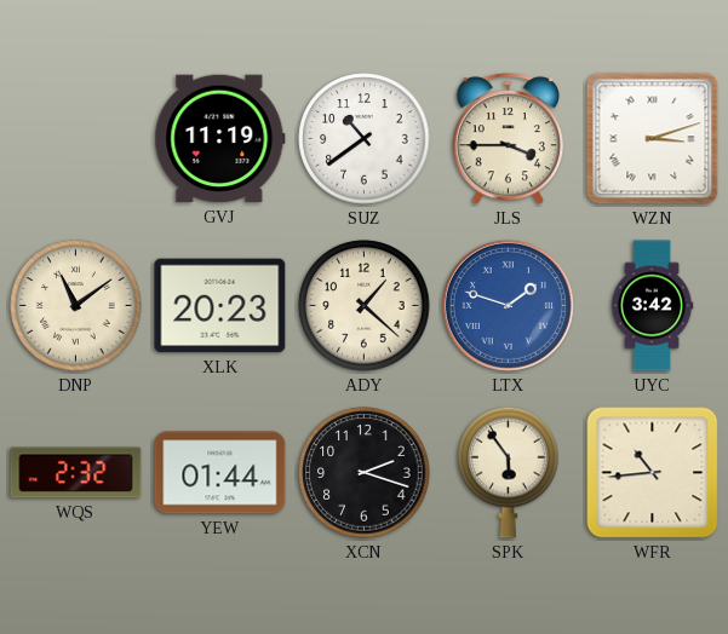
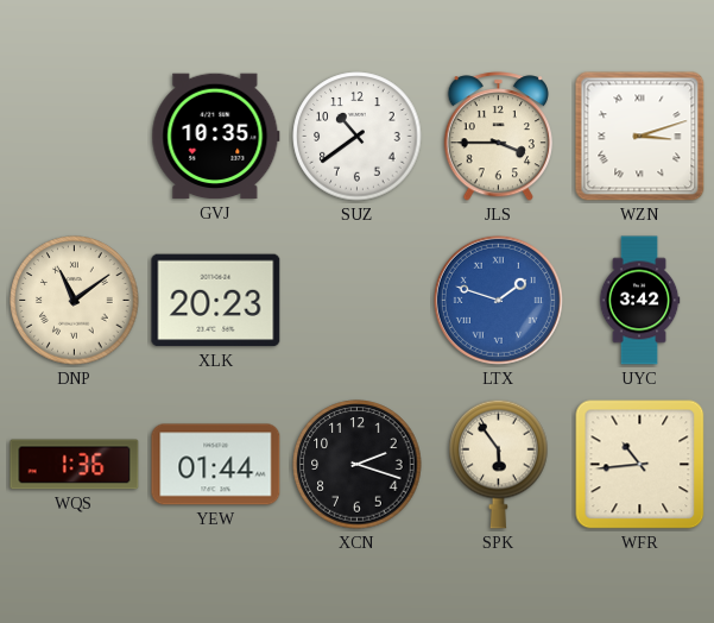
GVJ: 11:19 -> 10:35 (216, 137)
ADY: 1:22 -> none (365, 306)
WQS: 2:32 -> 1:36 (75, 465)
